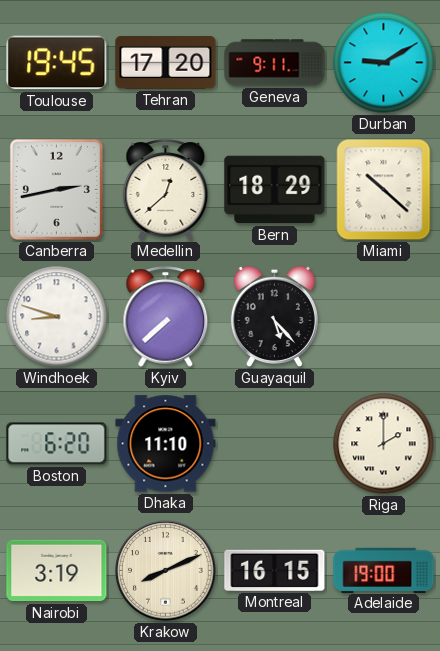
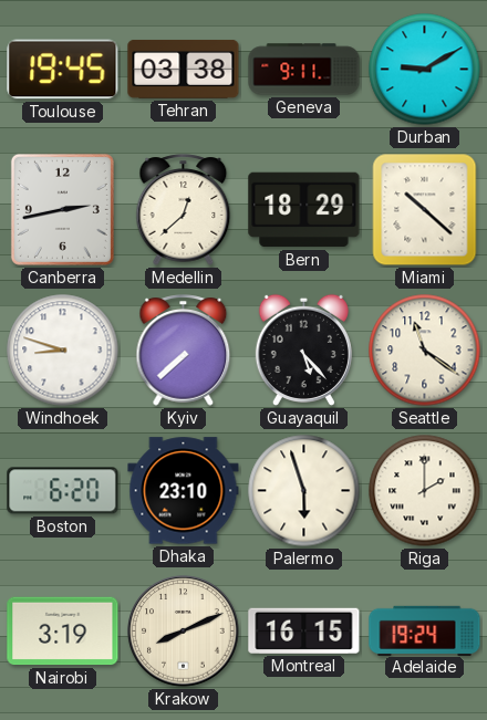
Tehran: 17:20 -> 03:38 (184, 69)
Seattle: none -> 11:21 (425, 351)
Dhaka: 11:10 -> 23:10 (184, 491)
Palermo: none -> 5:57 (304, 491)
Adelaide: 19:00 -> 19:24 (425, 630)
